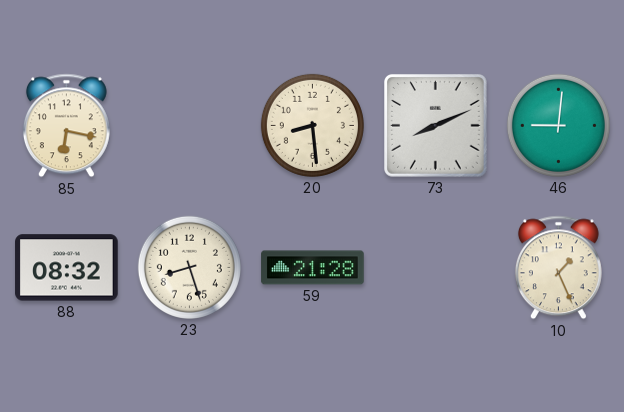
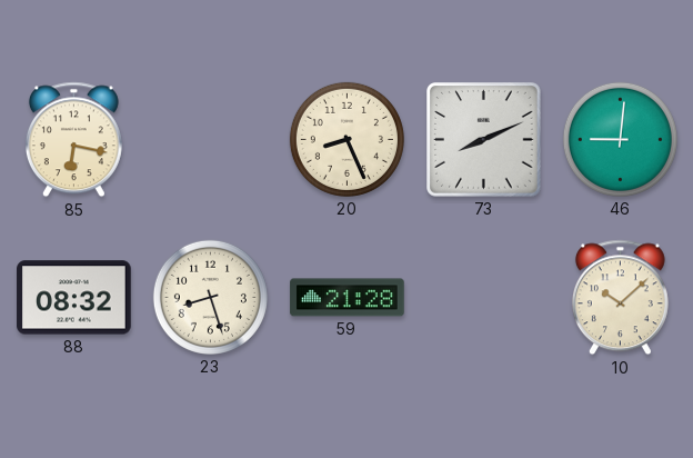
20: 8:29 -> 8:26 (346, 139)
10: 1:26 -> 10:08 (620, 298)
